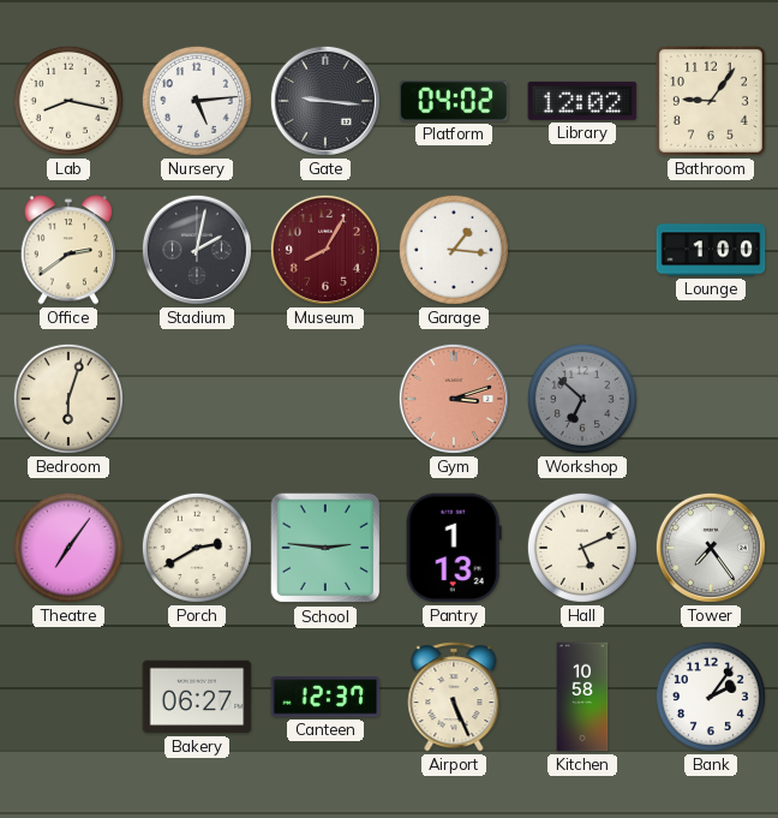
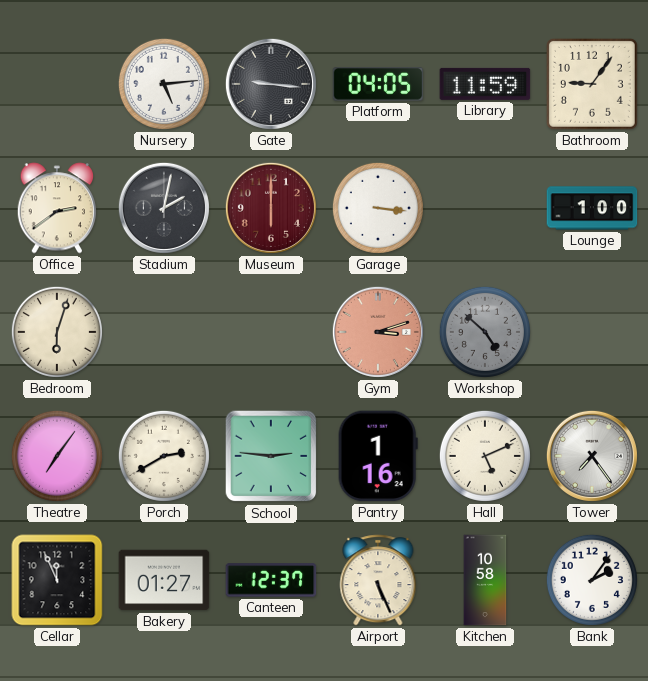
Lab: 8:17 -> none (68, 101)
Platform: 04:02 -> 04:05 (378, 84)
Library: 12:02 -> 11:59 (485, 84)
Museum: 8:05 -> 6:00 (271, 208)
Garage: 1:16 -> 3:16 (378, 208)
Workshop: 6:52 -> 4:52 (485, 332)
Pantry: 1:13 -> 1:16 (378, 456)
Cellar: none -> 11:56 (57, 580)
Bakery: 06:27 -> 01:27 (164, 580)
